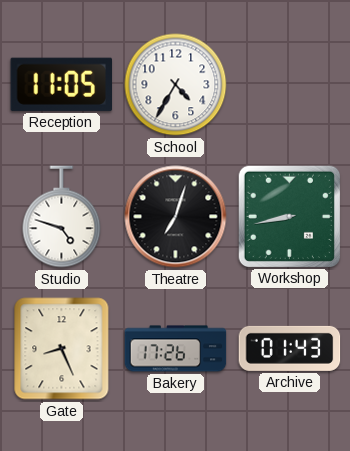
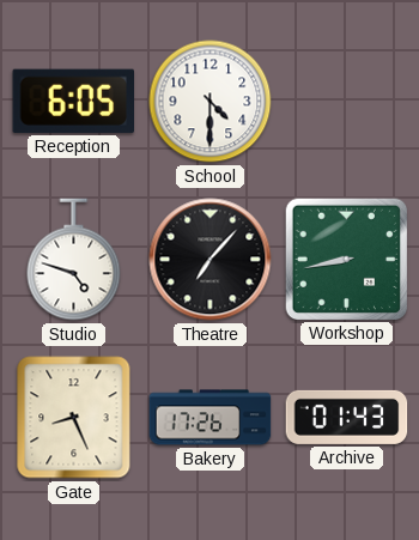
Reception: 11:05 -> 6:05 (73, 101)
School: 4:35 -> 4:30 (211, 102)
Theatre: 7:03 -> 7:07 (211, 260)
